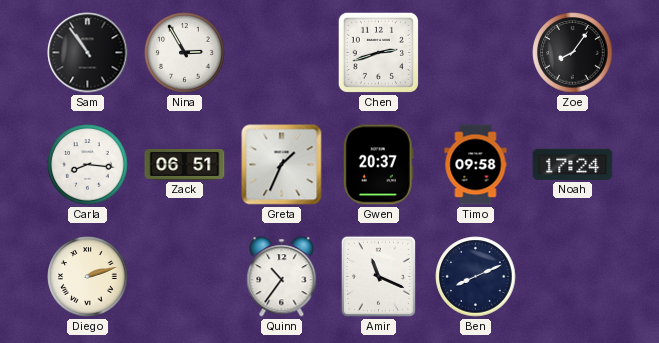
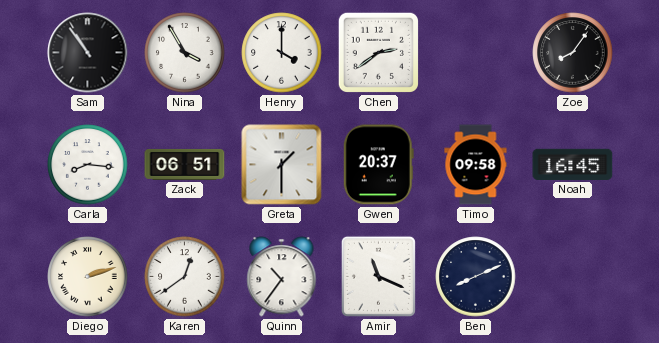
Nina: 2:55 -> 3:55 (185, 53)
Henry: none -> 4:00 (282, 53)
Chen: 2:42 -> 2:39 (378, 52)
Greta: 1:34 -> 1:30 (282, 165)
Noah: 17:24 -> 16:45 (573, 164)
Karen: none -> 12:39 (185, 277)
